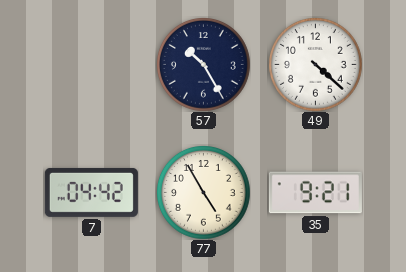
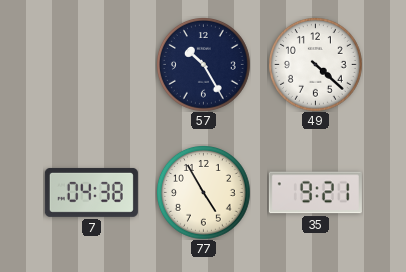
7: 04:42 -> 04:38 (91, 192)
